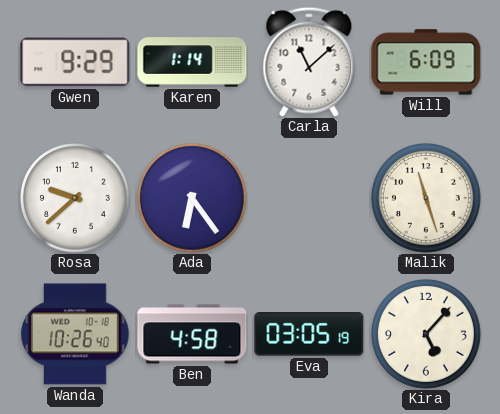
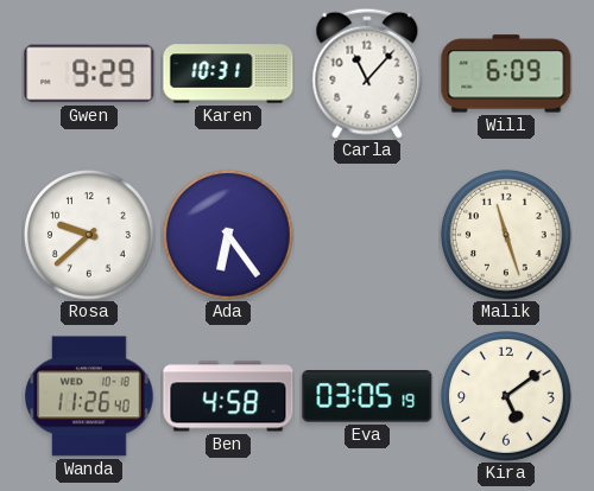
Karen: 1:14 -> 10:31 (228, 74)
Carla: 11:08 -> 11:07 (367, 74)
Wanda: 10:26 -> 11:26 (89, 396)
Kira: 5:07 -> 5:09 (507, 397)
